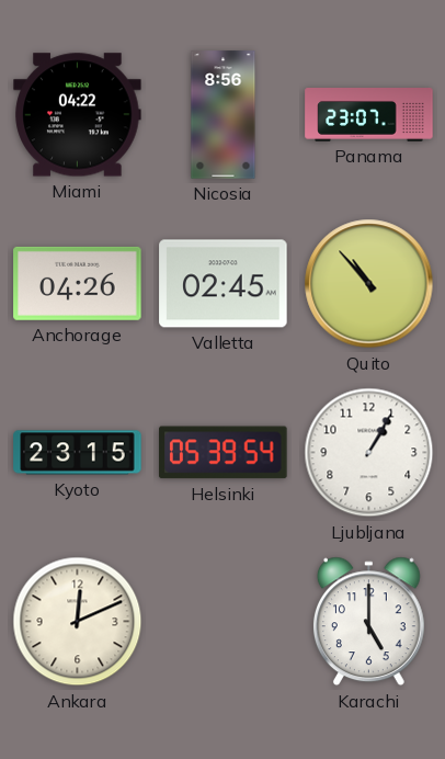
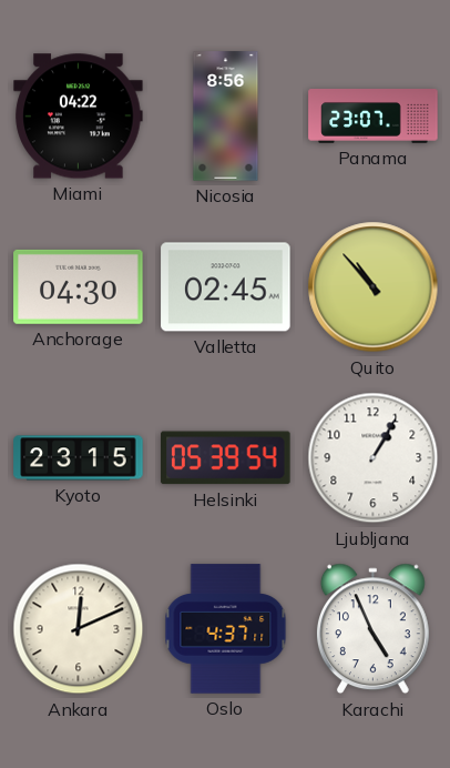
Anchorage: 04:26 -> 04:30 (79, 286)
Oslo: none -> 4:37 (226, 629)
Karachi: 5:00 -> 4:56 (372, 629)
